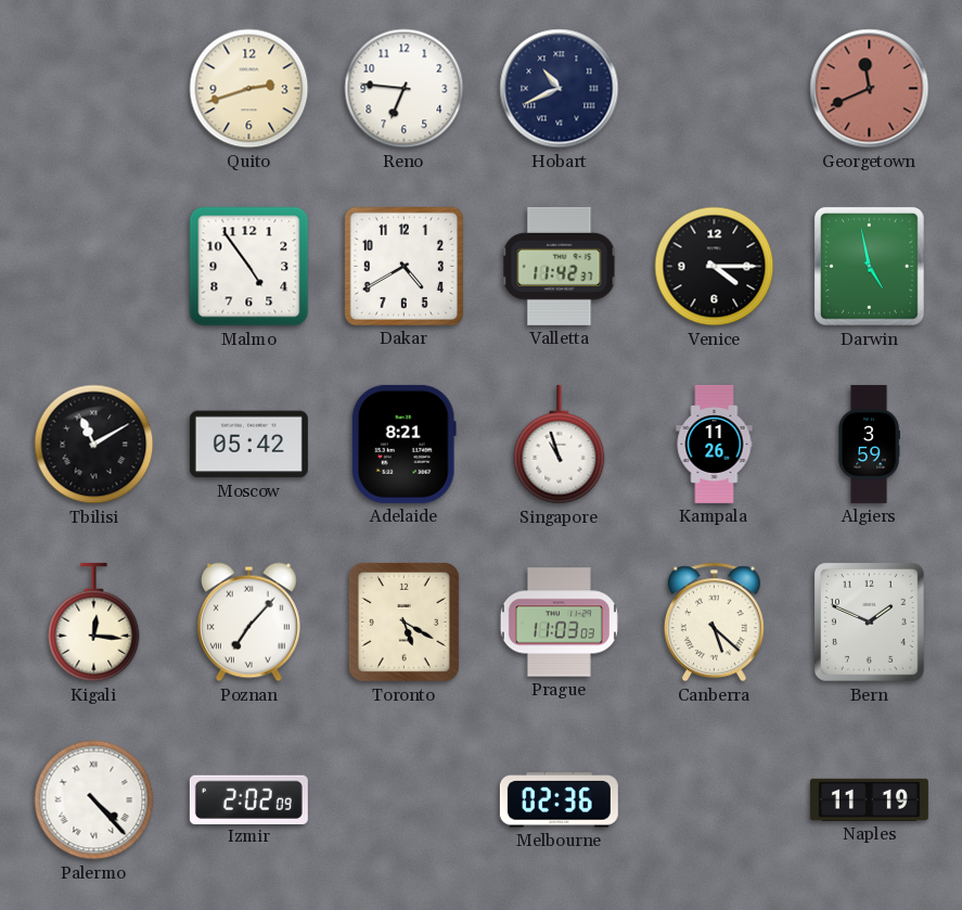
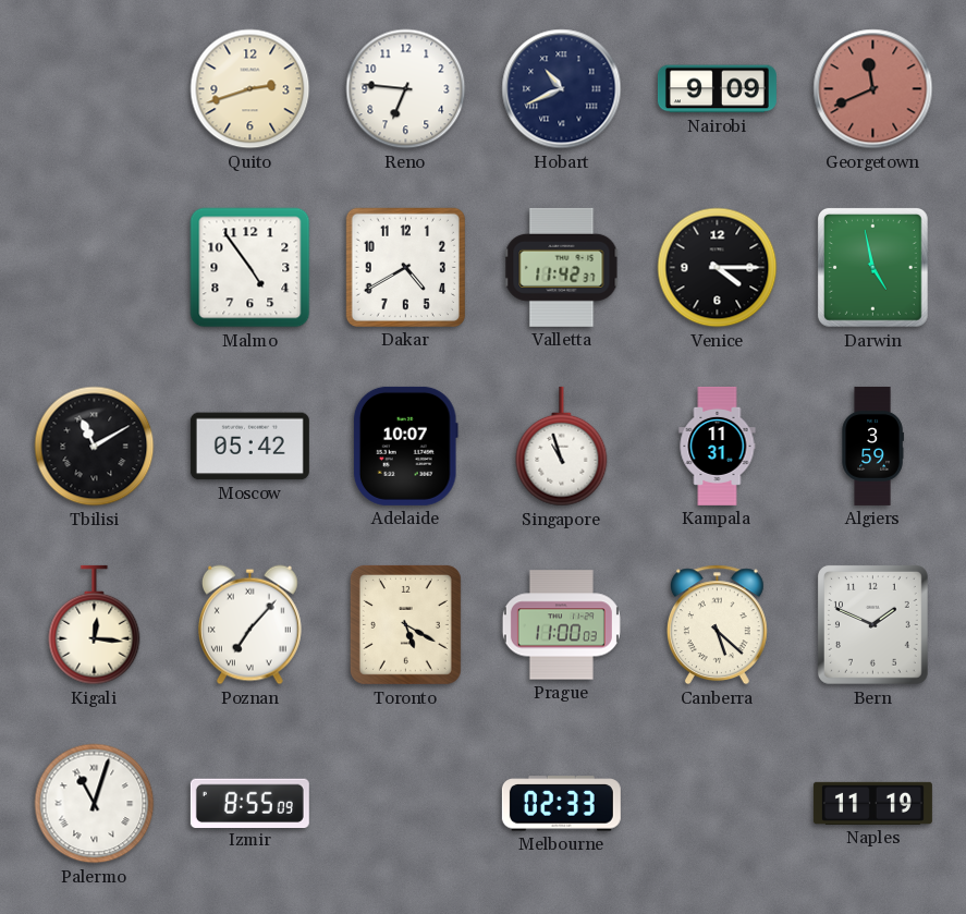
Nairobi: none -> 9:09 (717, 89)
Adelaide: 8:21 -> 10:07 (405, 446)
Kampala: 11:26 -> 11:31 (718, 446)
Prague: 11:03 -> 11:00 (561, 625)
Palermo: 4:23 -> 11:03 (95, 804)
Izmir: 2:02 -> 8:55 (249, 803)
Melbourne: 02:36 -> 02:33 (561, 804)
